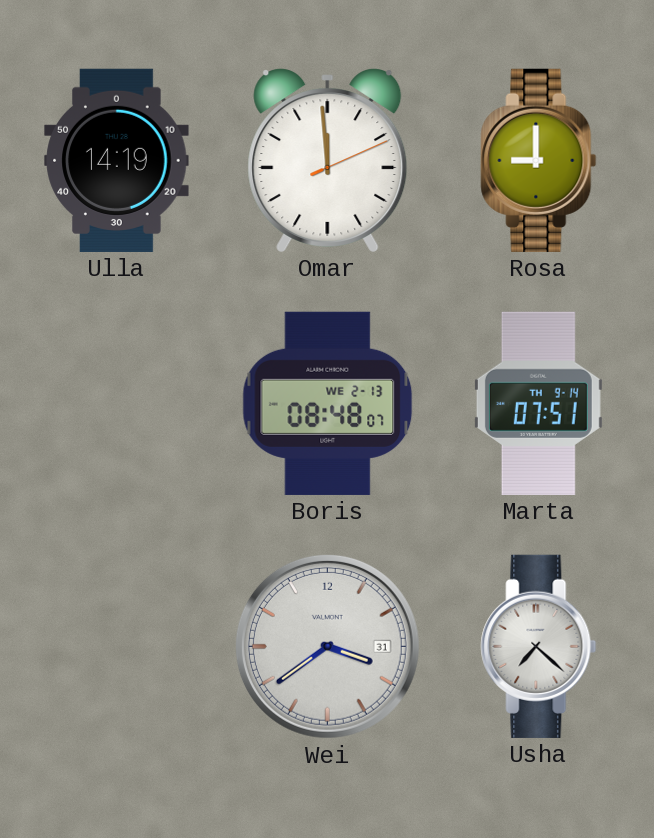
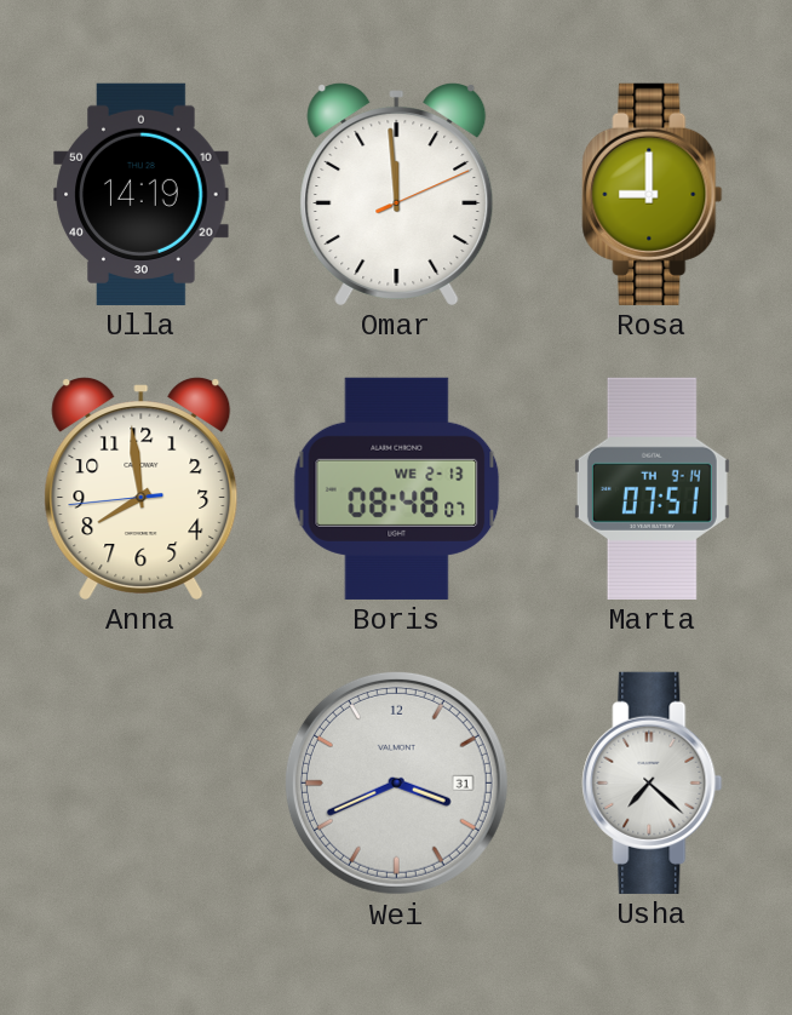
Anna: none -> 7:58 (142, 488)
Wei: 3:39 -> 3:41 (396, 782)
